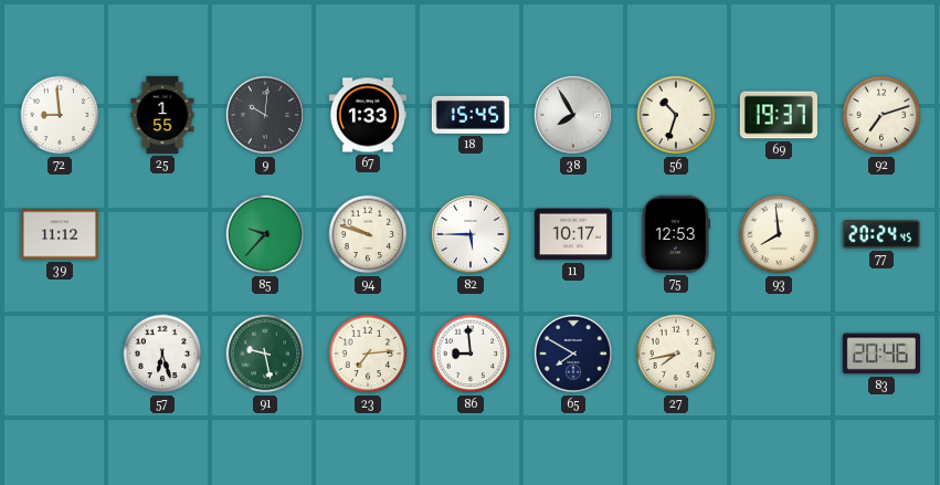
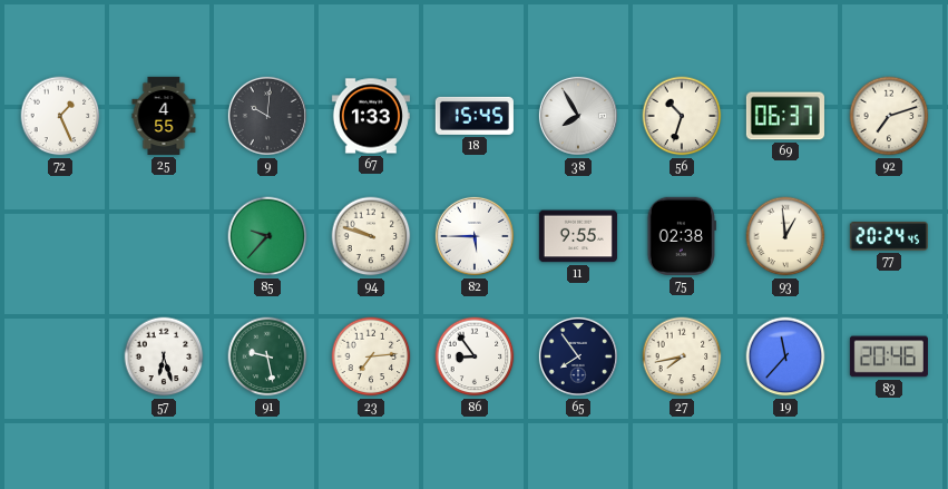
72: 8:59 -> 1:26 (60, 116)
25: 1:55 -> 4:55 (164, 116)
69: 19:37 -> 06:37 (785, 116)
39: 11:12 -> none (60, 234)
11: 10:17 -> 9:55 (578, 236)
75: 12:53 -> 02:38 (682, 236)
93: 7:59 -> 12:59 (785, 236)
86: 8:59 -> 8:54 (475, 356)
65: 7:50 -> 7:54 (578, 356)
19: none -> 11:37 (785, 356)
